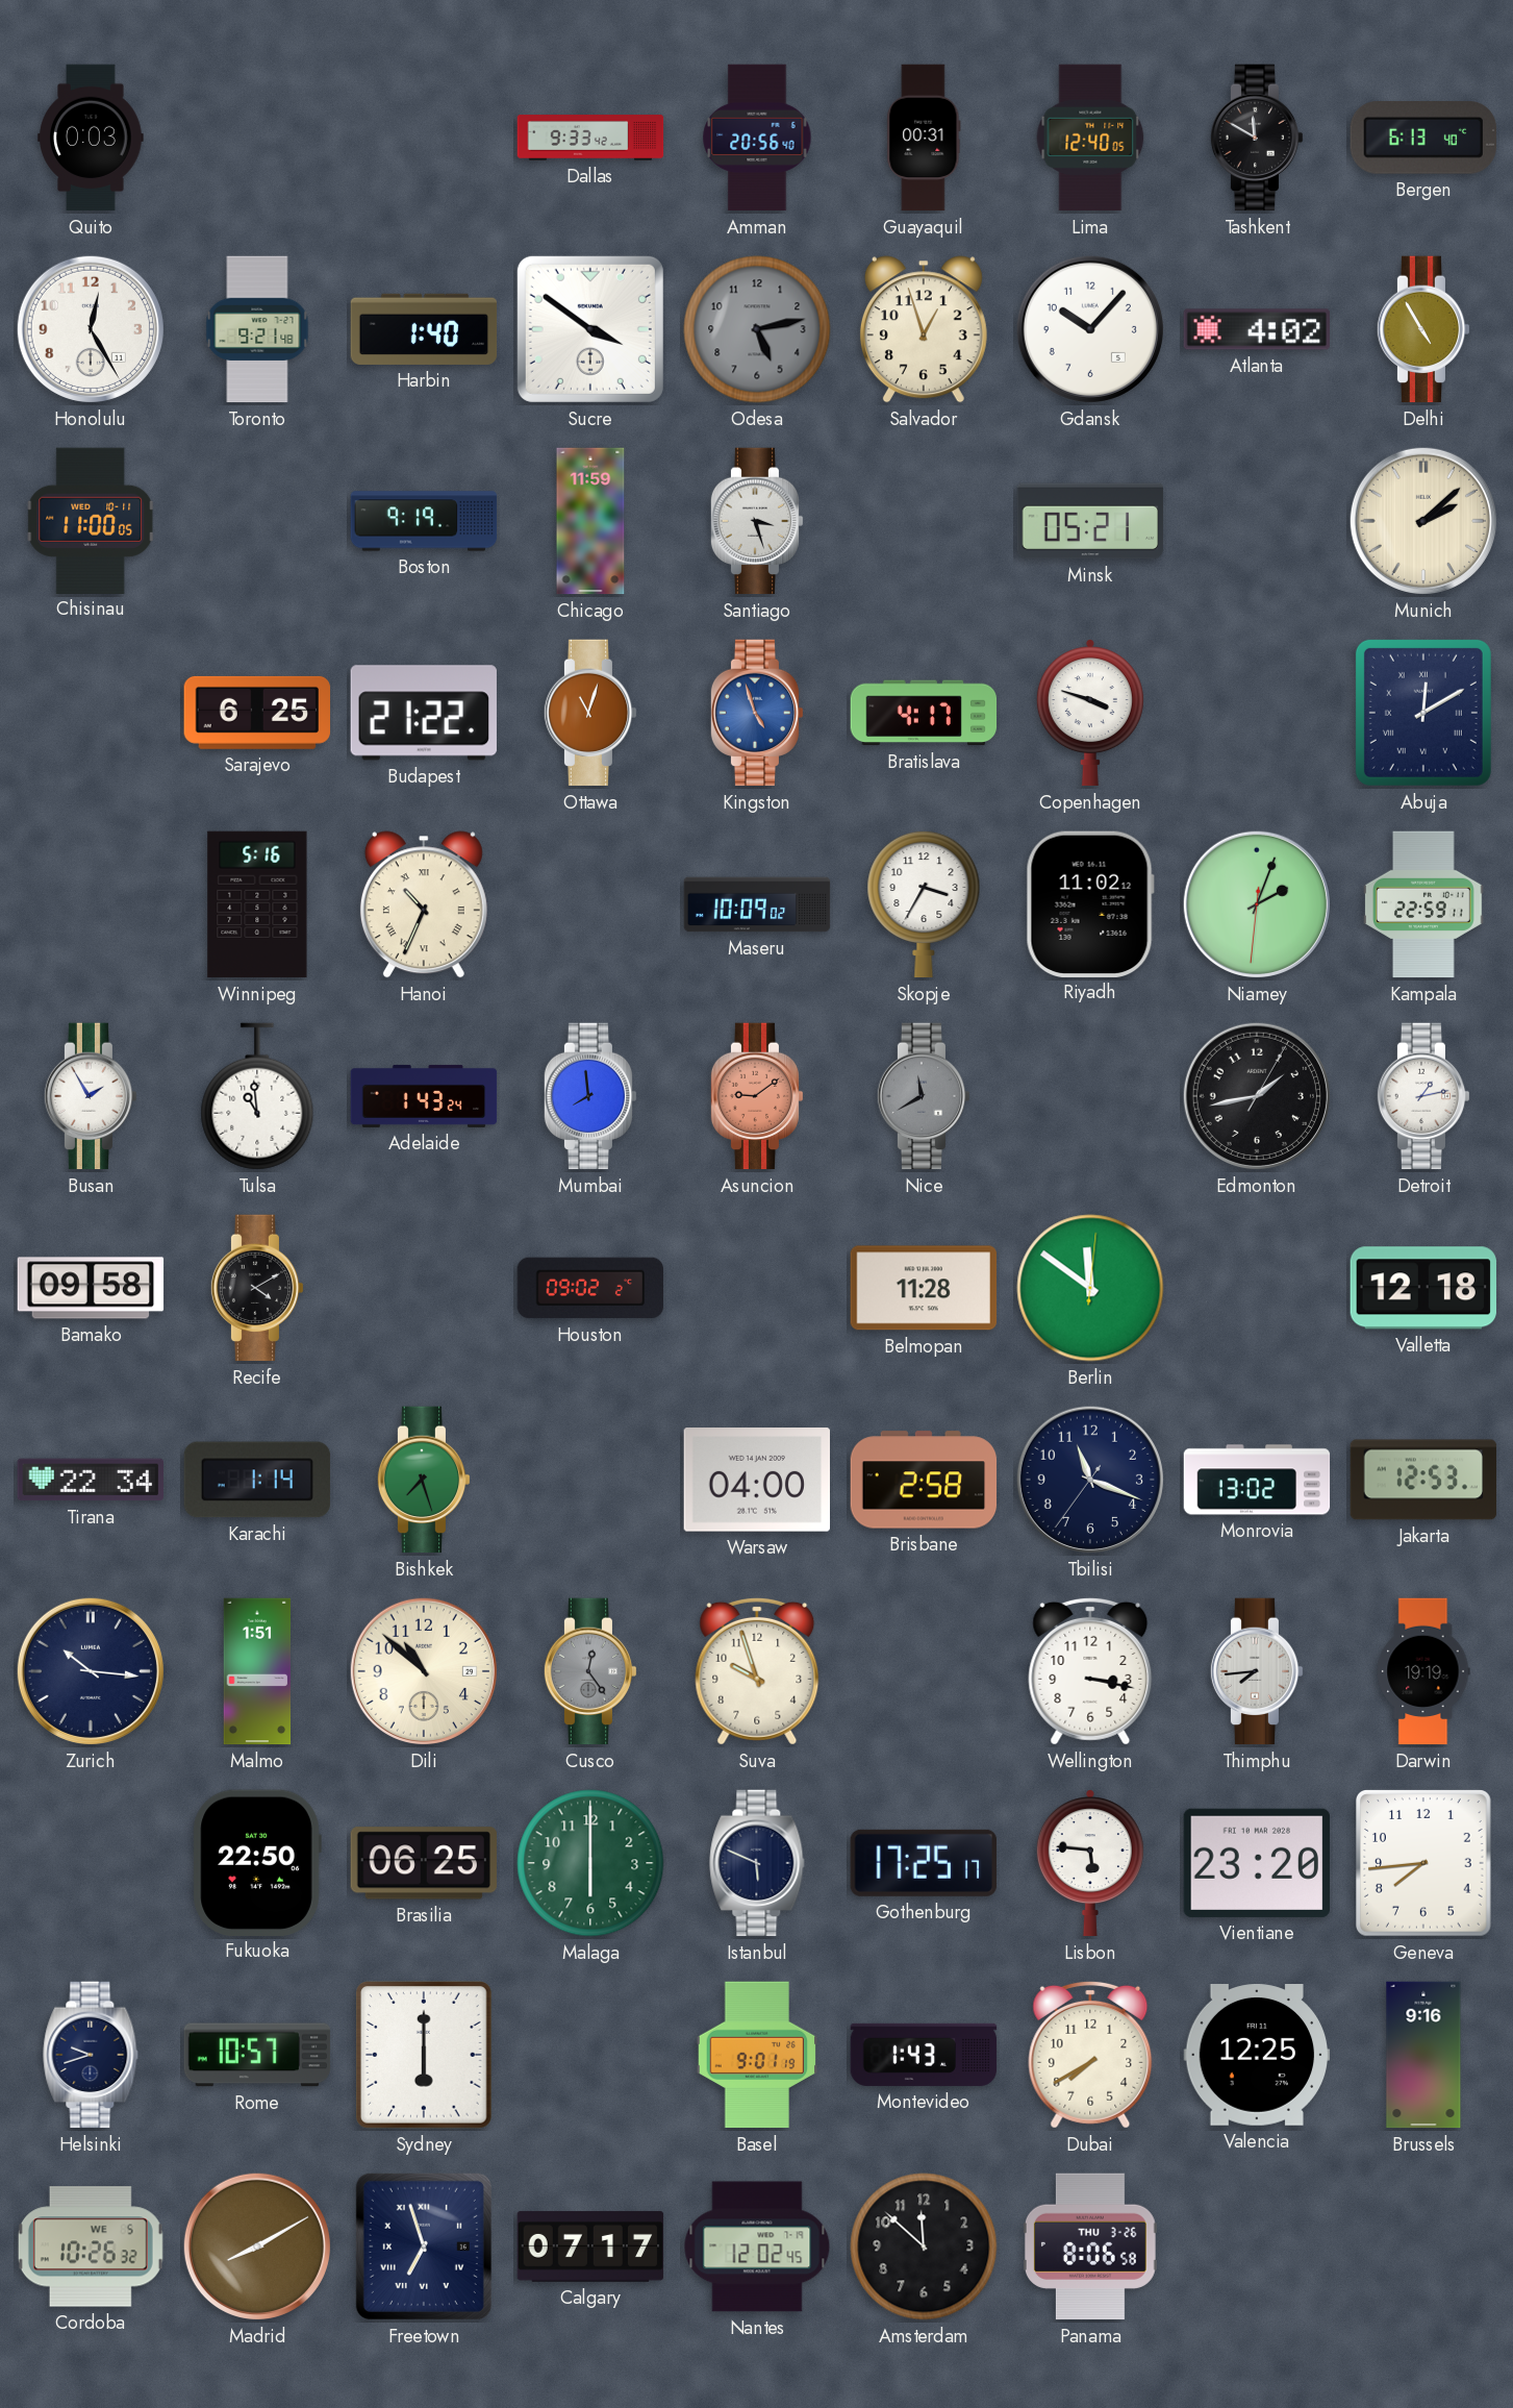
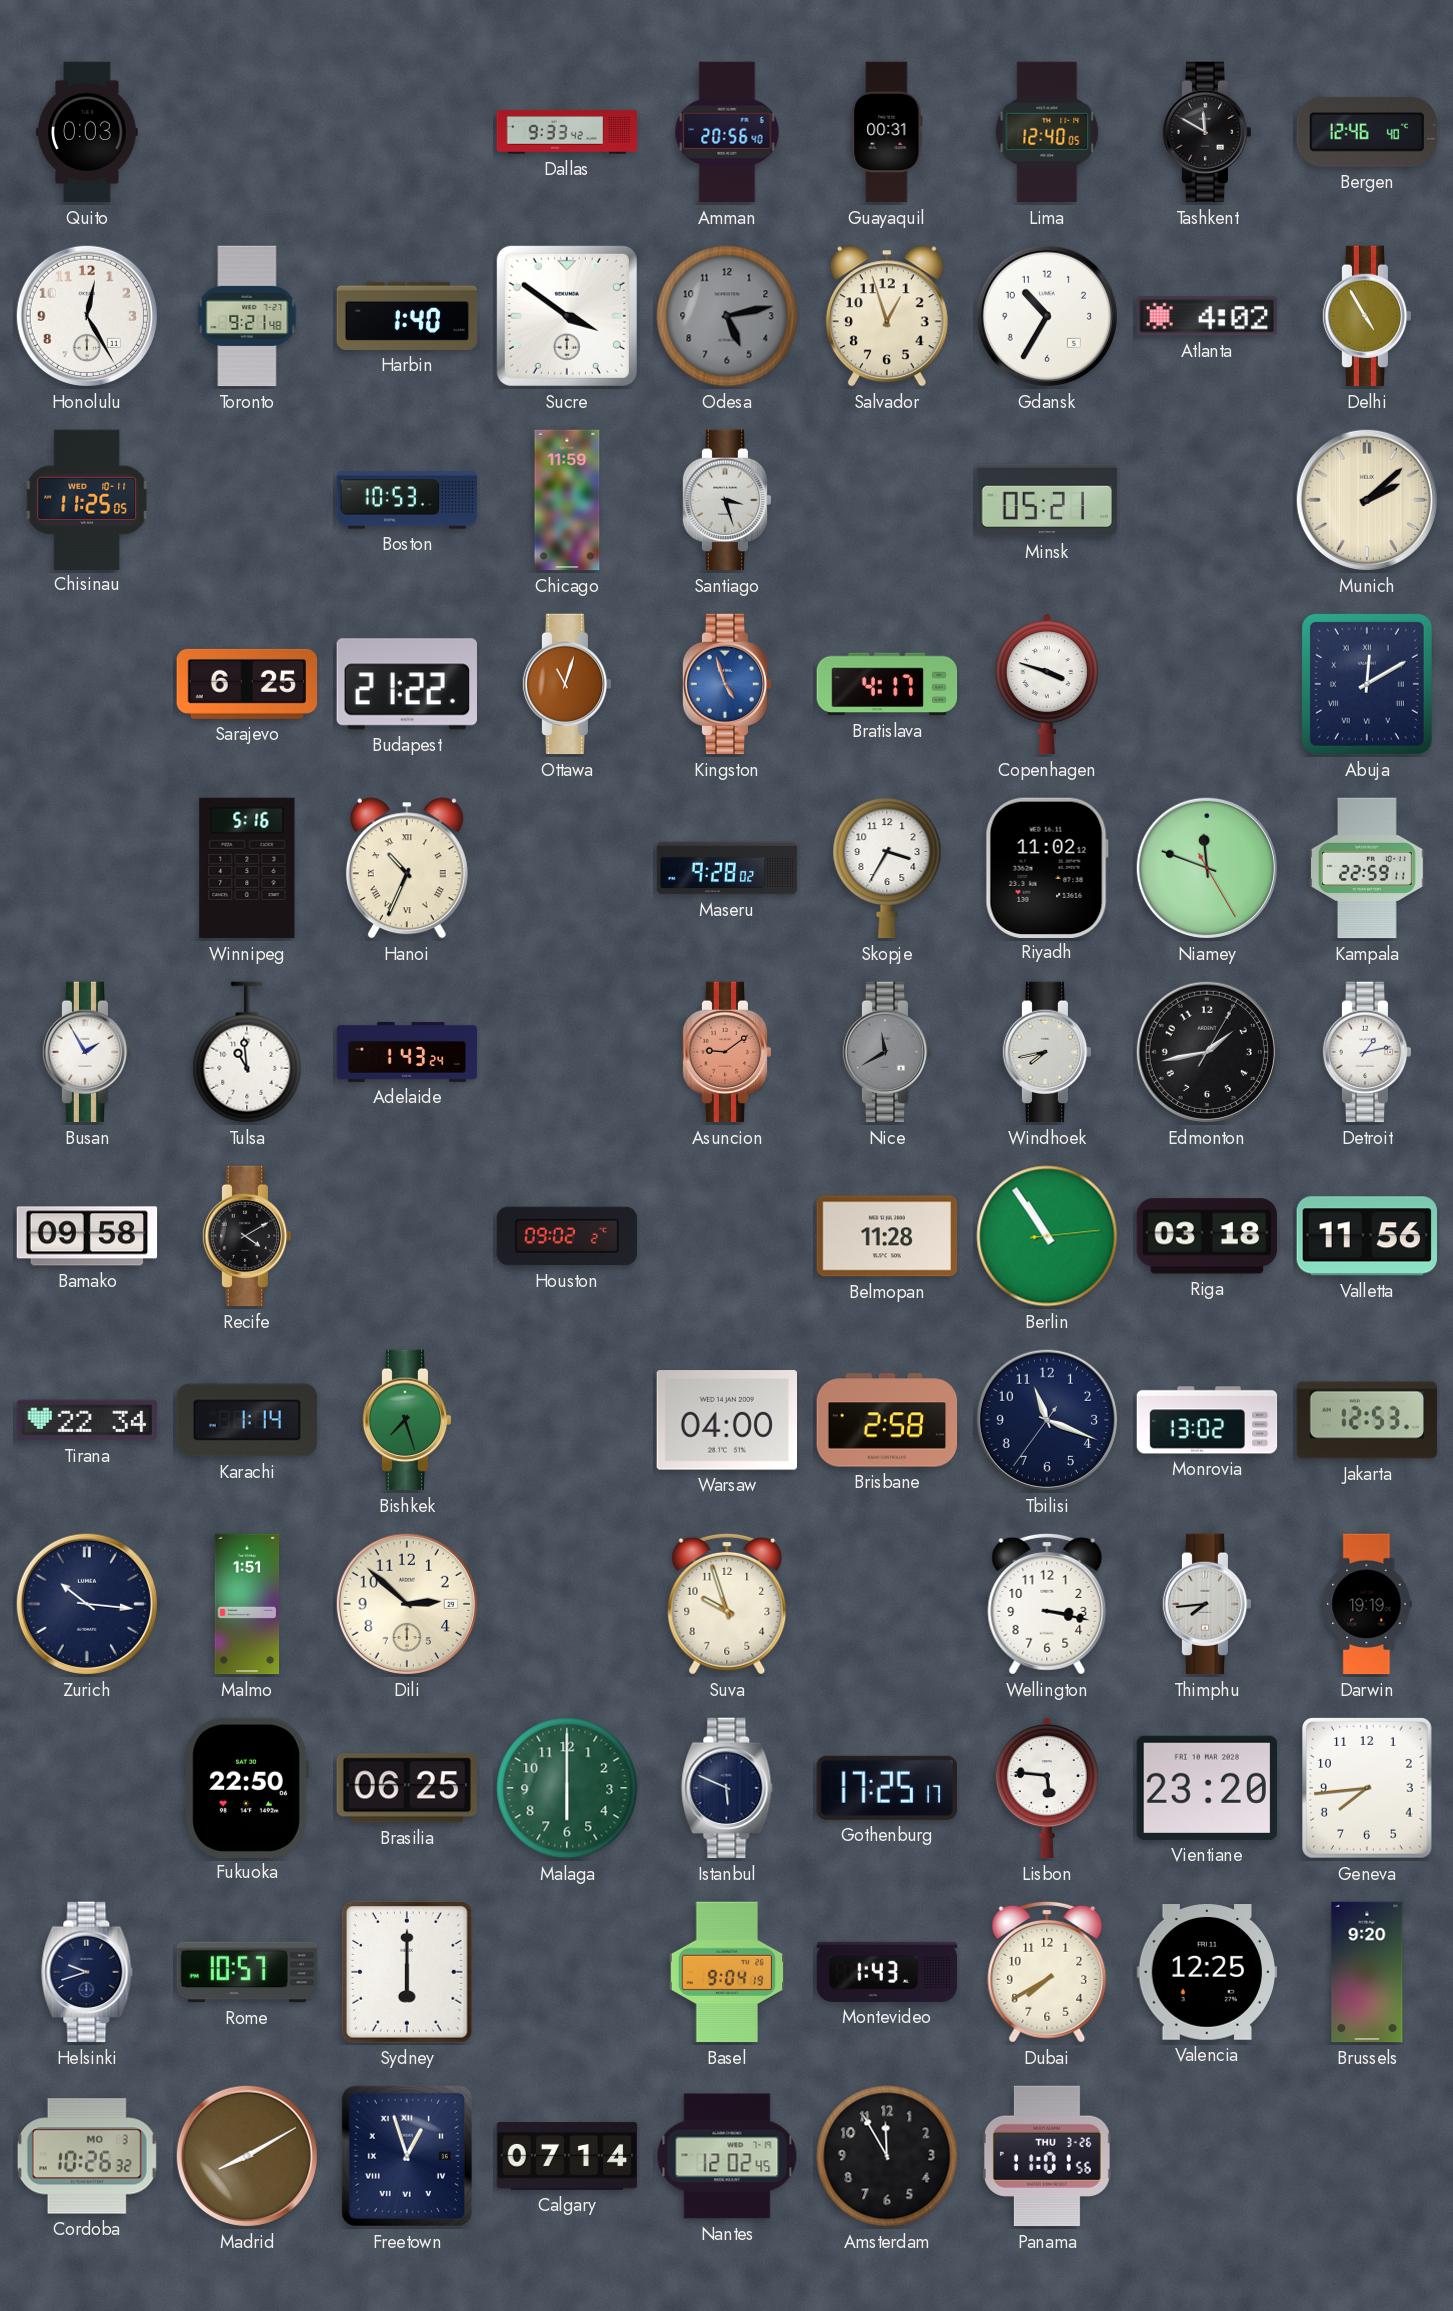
Bergen: 6:13 -> 12:46 (1366, 133)
Gdansk: 10:07 -> 10:35 (1047, 316)
Chisinau: 11:00 -> 11:25 (87, 499)
Boston: 9:19 -> 10:53 (407, 500)
Maseru: 10:09 -> 9:28 (727, 868)
Niamey: 2:03 -> 11:48 (1207, 868)
Mumbai: 7:59 -> none (590, 1096)
Windhoek: none -> 7:43 (1047, 1052)
Berlin: 11:51 -> 10:54 (1047, 1236)
Riga: none -> 03:18 (1207, 1236)
Valletta: 12:18 -> 11:56 (1366, 1236)
Dili: 10:52 -> 2:52 (407, 1604)
Cusco: 12:24 -> none (590, 1671)
Basel: 9:01 -> 9:04 (727, 1972)
Brussels: 9:16 -> 9:20 (1367, 1972)
Cordoba date: WE 5 -> MO 3 (87, 2156)
Freetown: 6:57 -> 12:57 (407, 2156)
Calgary: 07:17 -> 07:14 (567, 2156)
Amsterdam: 11:52 -> 11:55 (887, 2156)
Panama: 8:06 -> 11:01 (1047, 2156)
